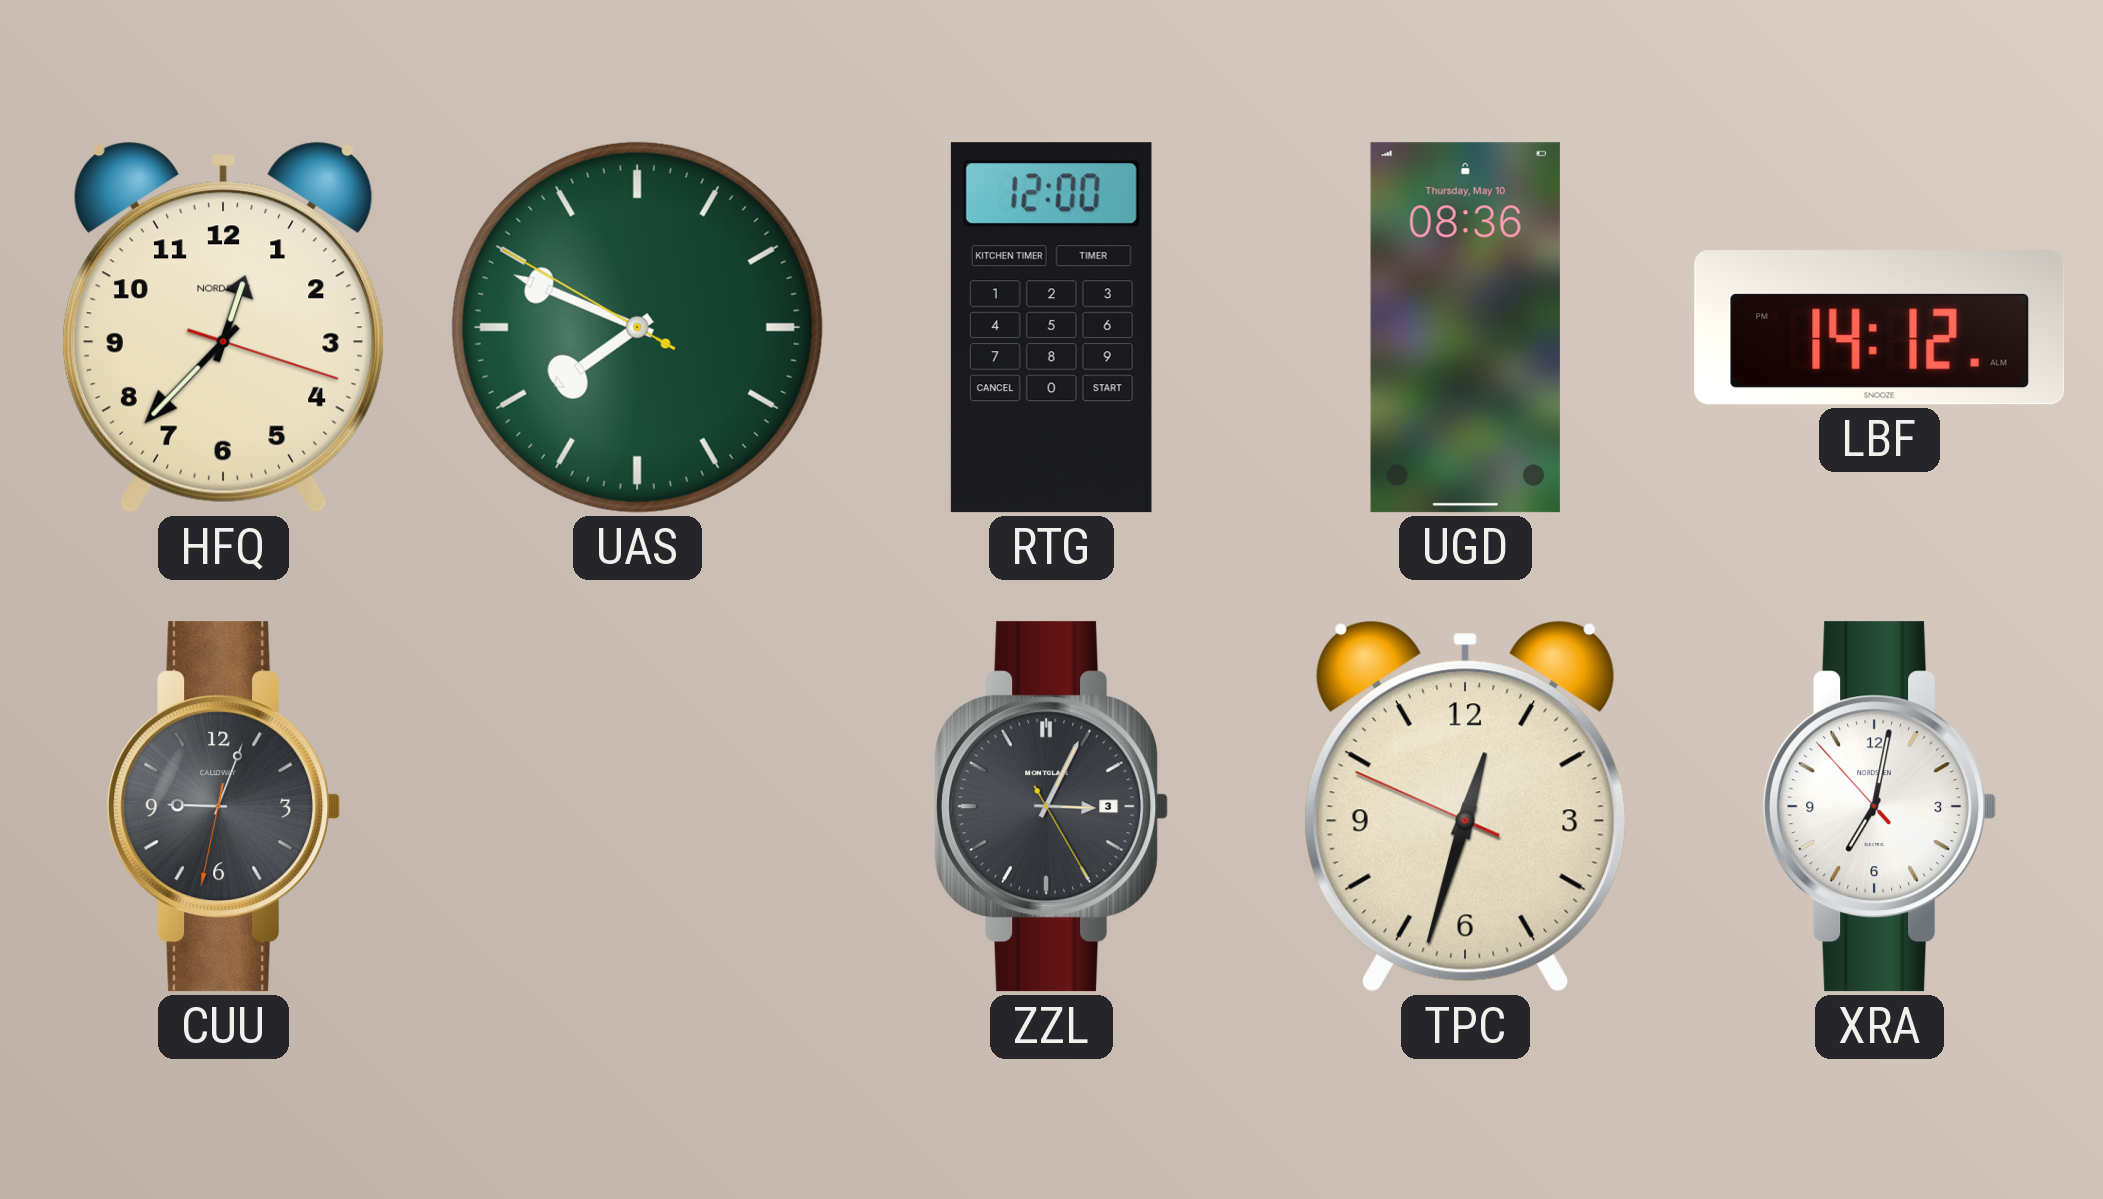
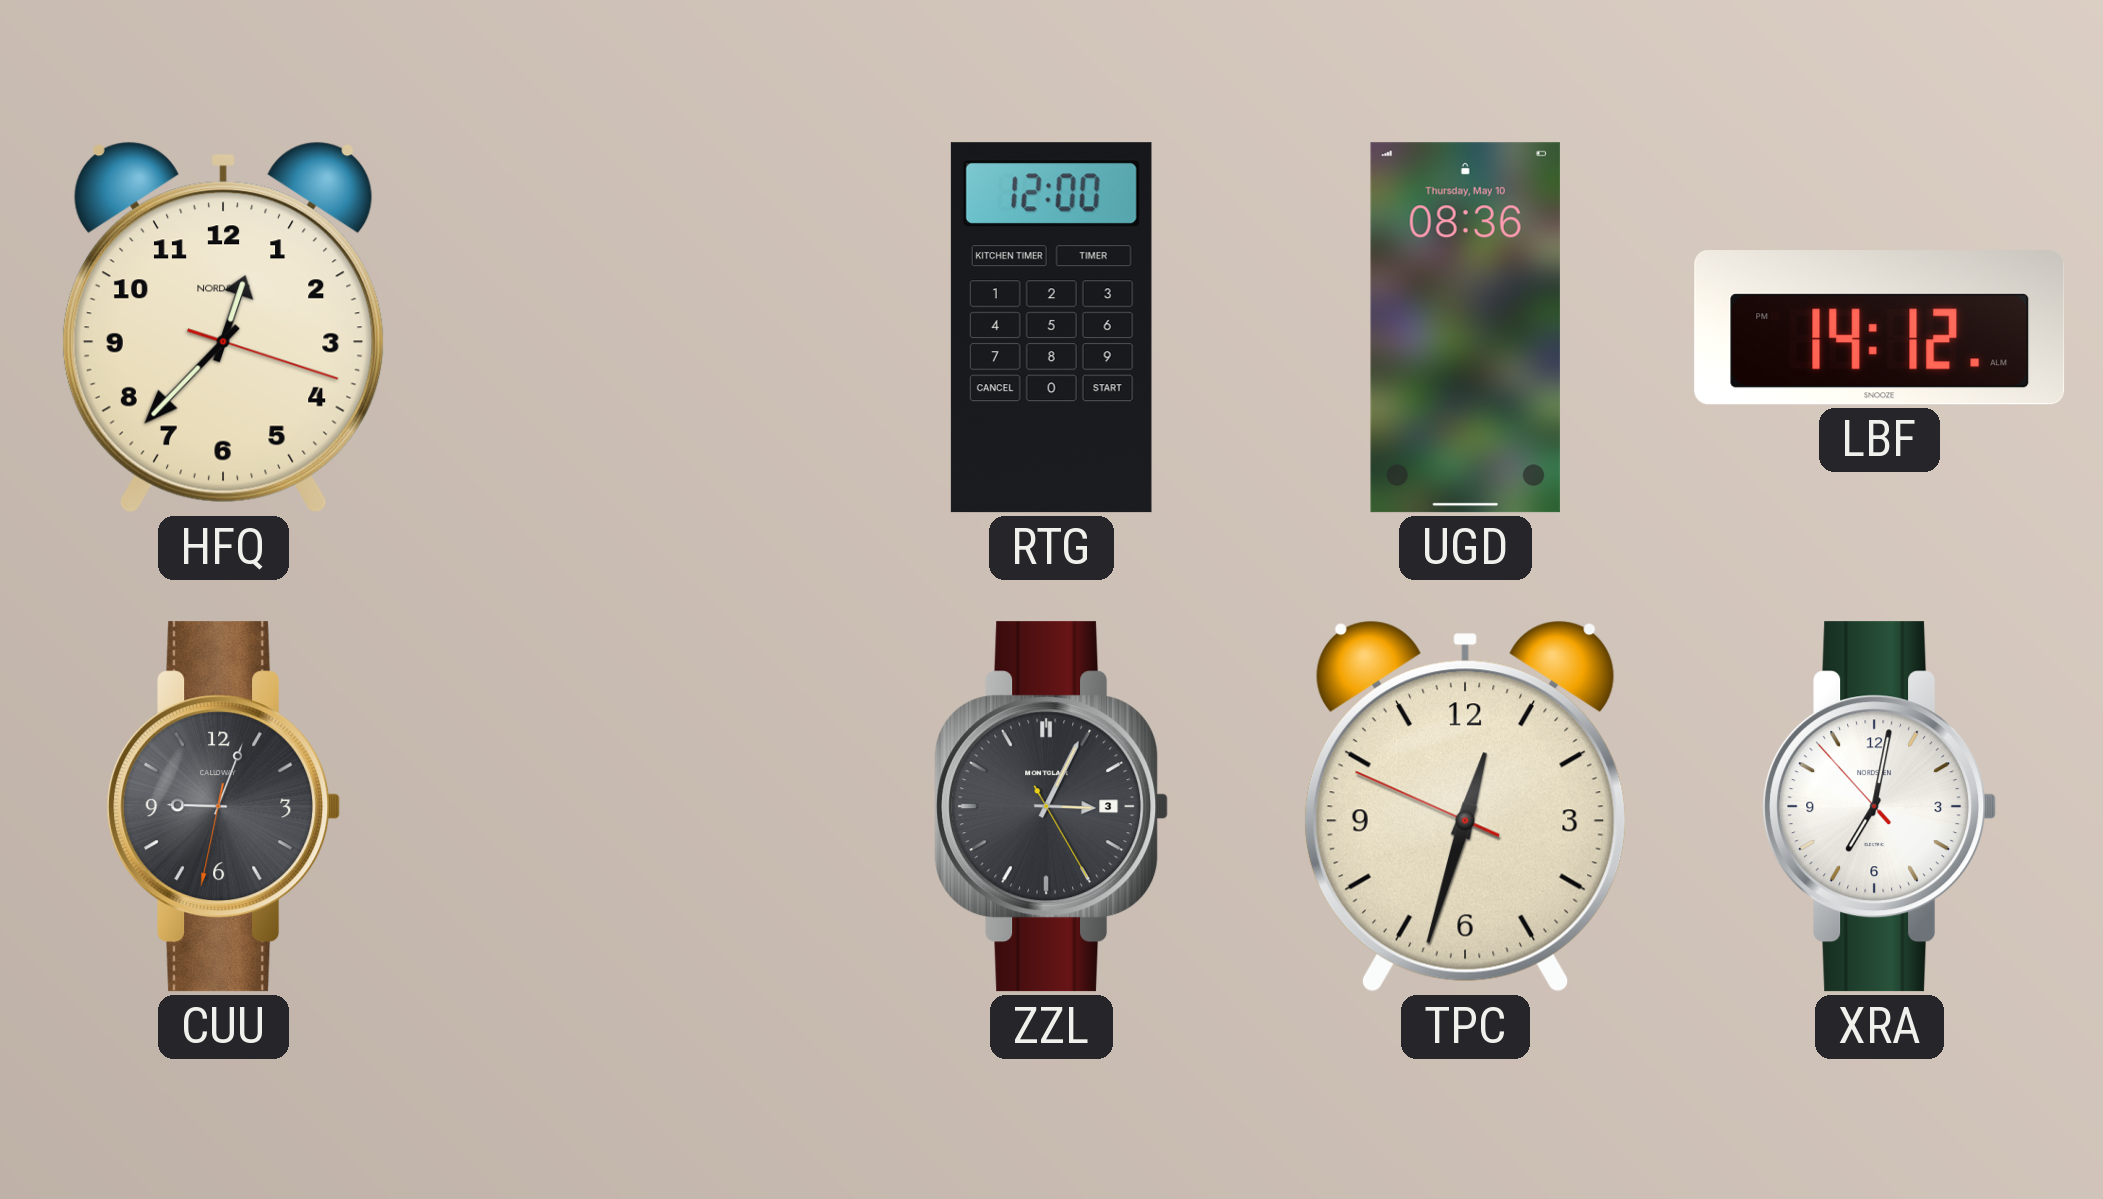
UAS: 7:48 -> none (637, 327)
